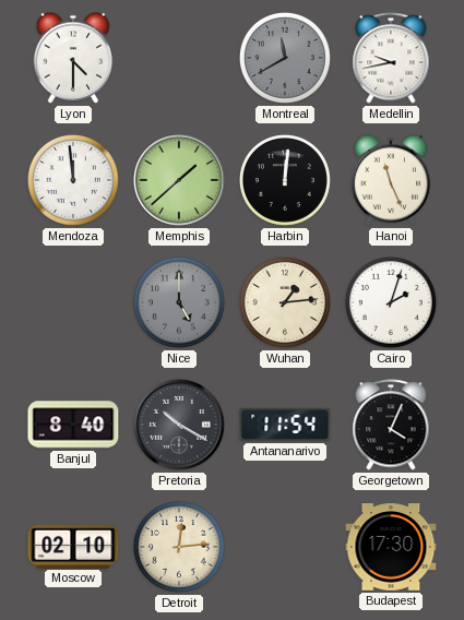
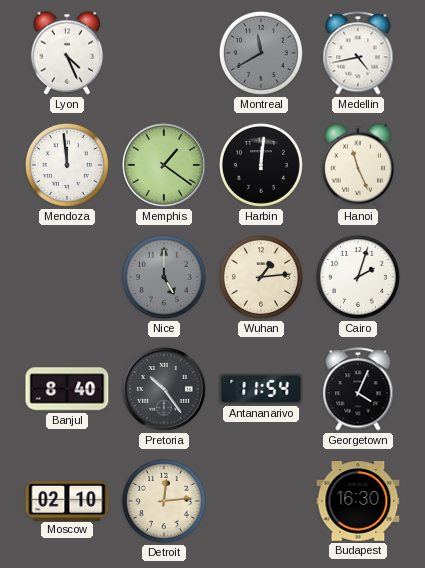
Lyon: 4:30 -> 4:26 (67, 53)
Medellin: 9:43 -> 4:43 (358, 53)
Memphis: 1:38 -> 1:21 (165, 166)
Pretoria: 10:20 -> 10:24 (165, 390)
Budapest: 17:30 -> 16:30 (358, 501)
